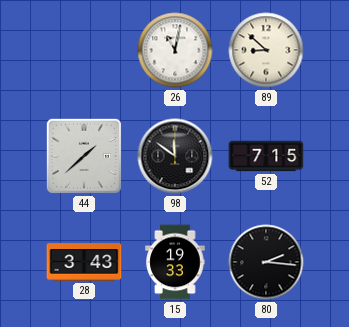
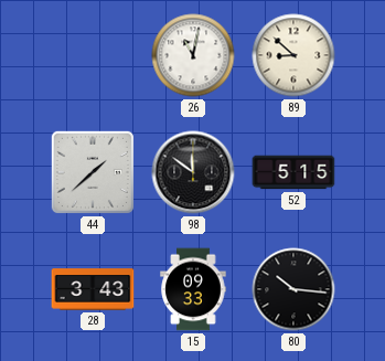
52: 7:15 -> 5:15 (293, 172)
15: 19:33 -> 09:33 (193, 289)
80: 2:16 -> 10:16 (293, 289)
